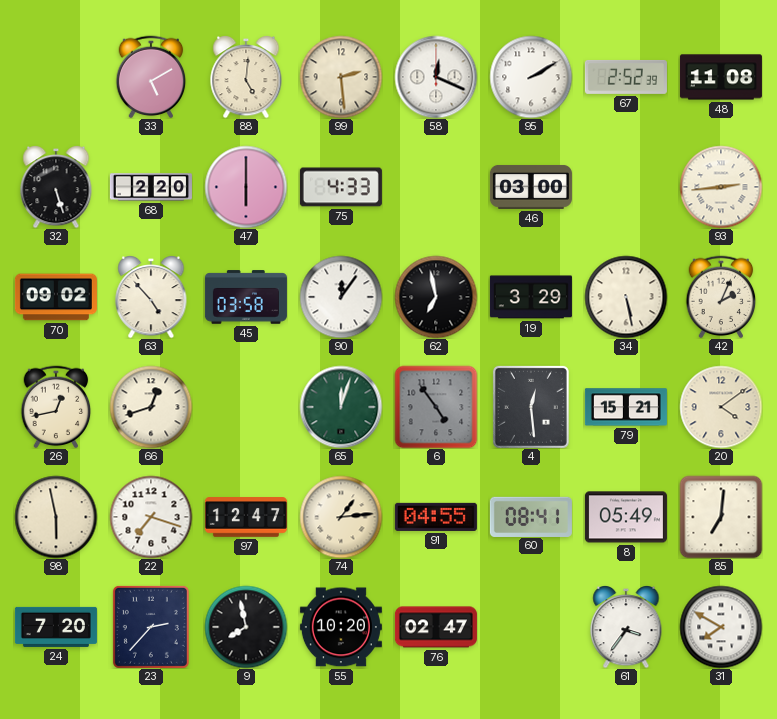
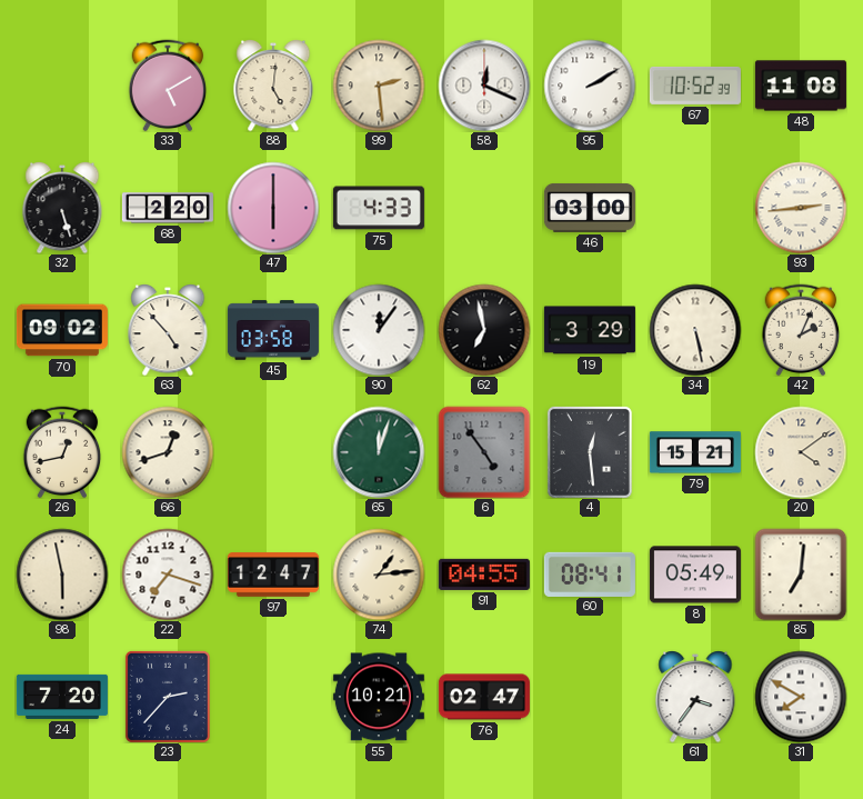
67: 2:52 -> 10:52 (695, 86)
9: 7:58 -> none (246, 627)
55: 10:20 -> 10:21 (379, 697)
